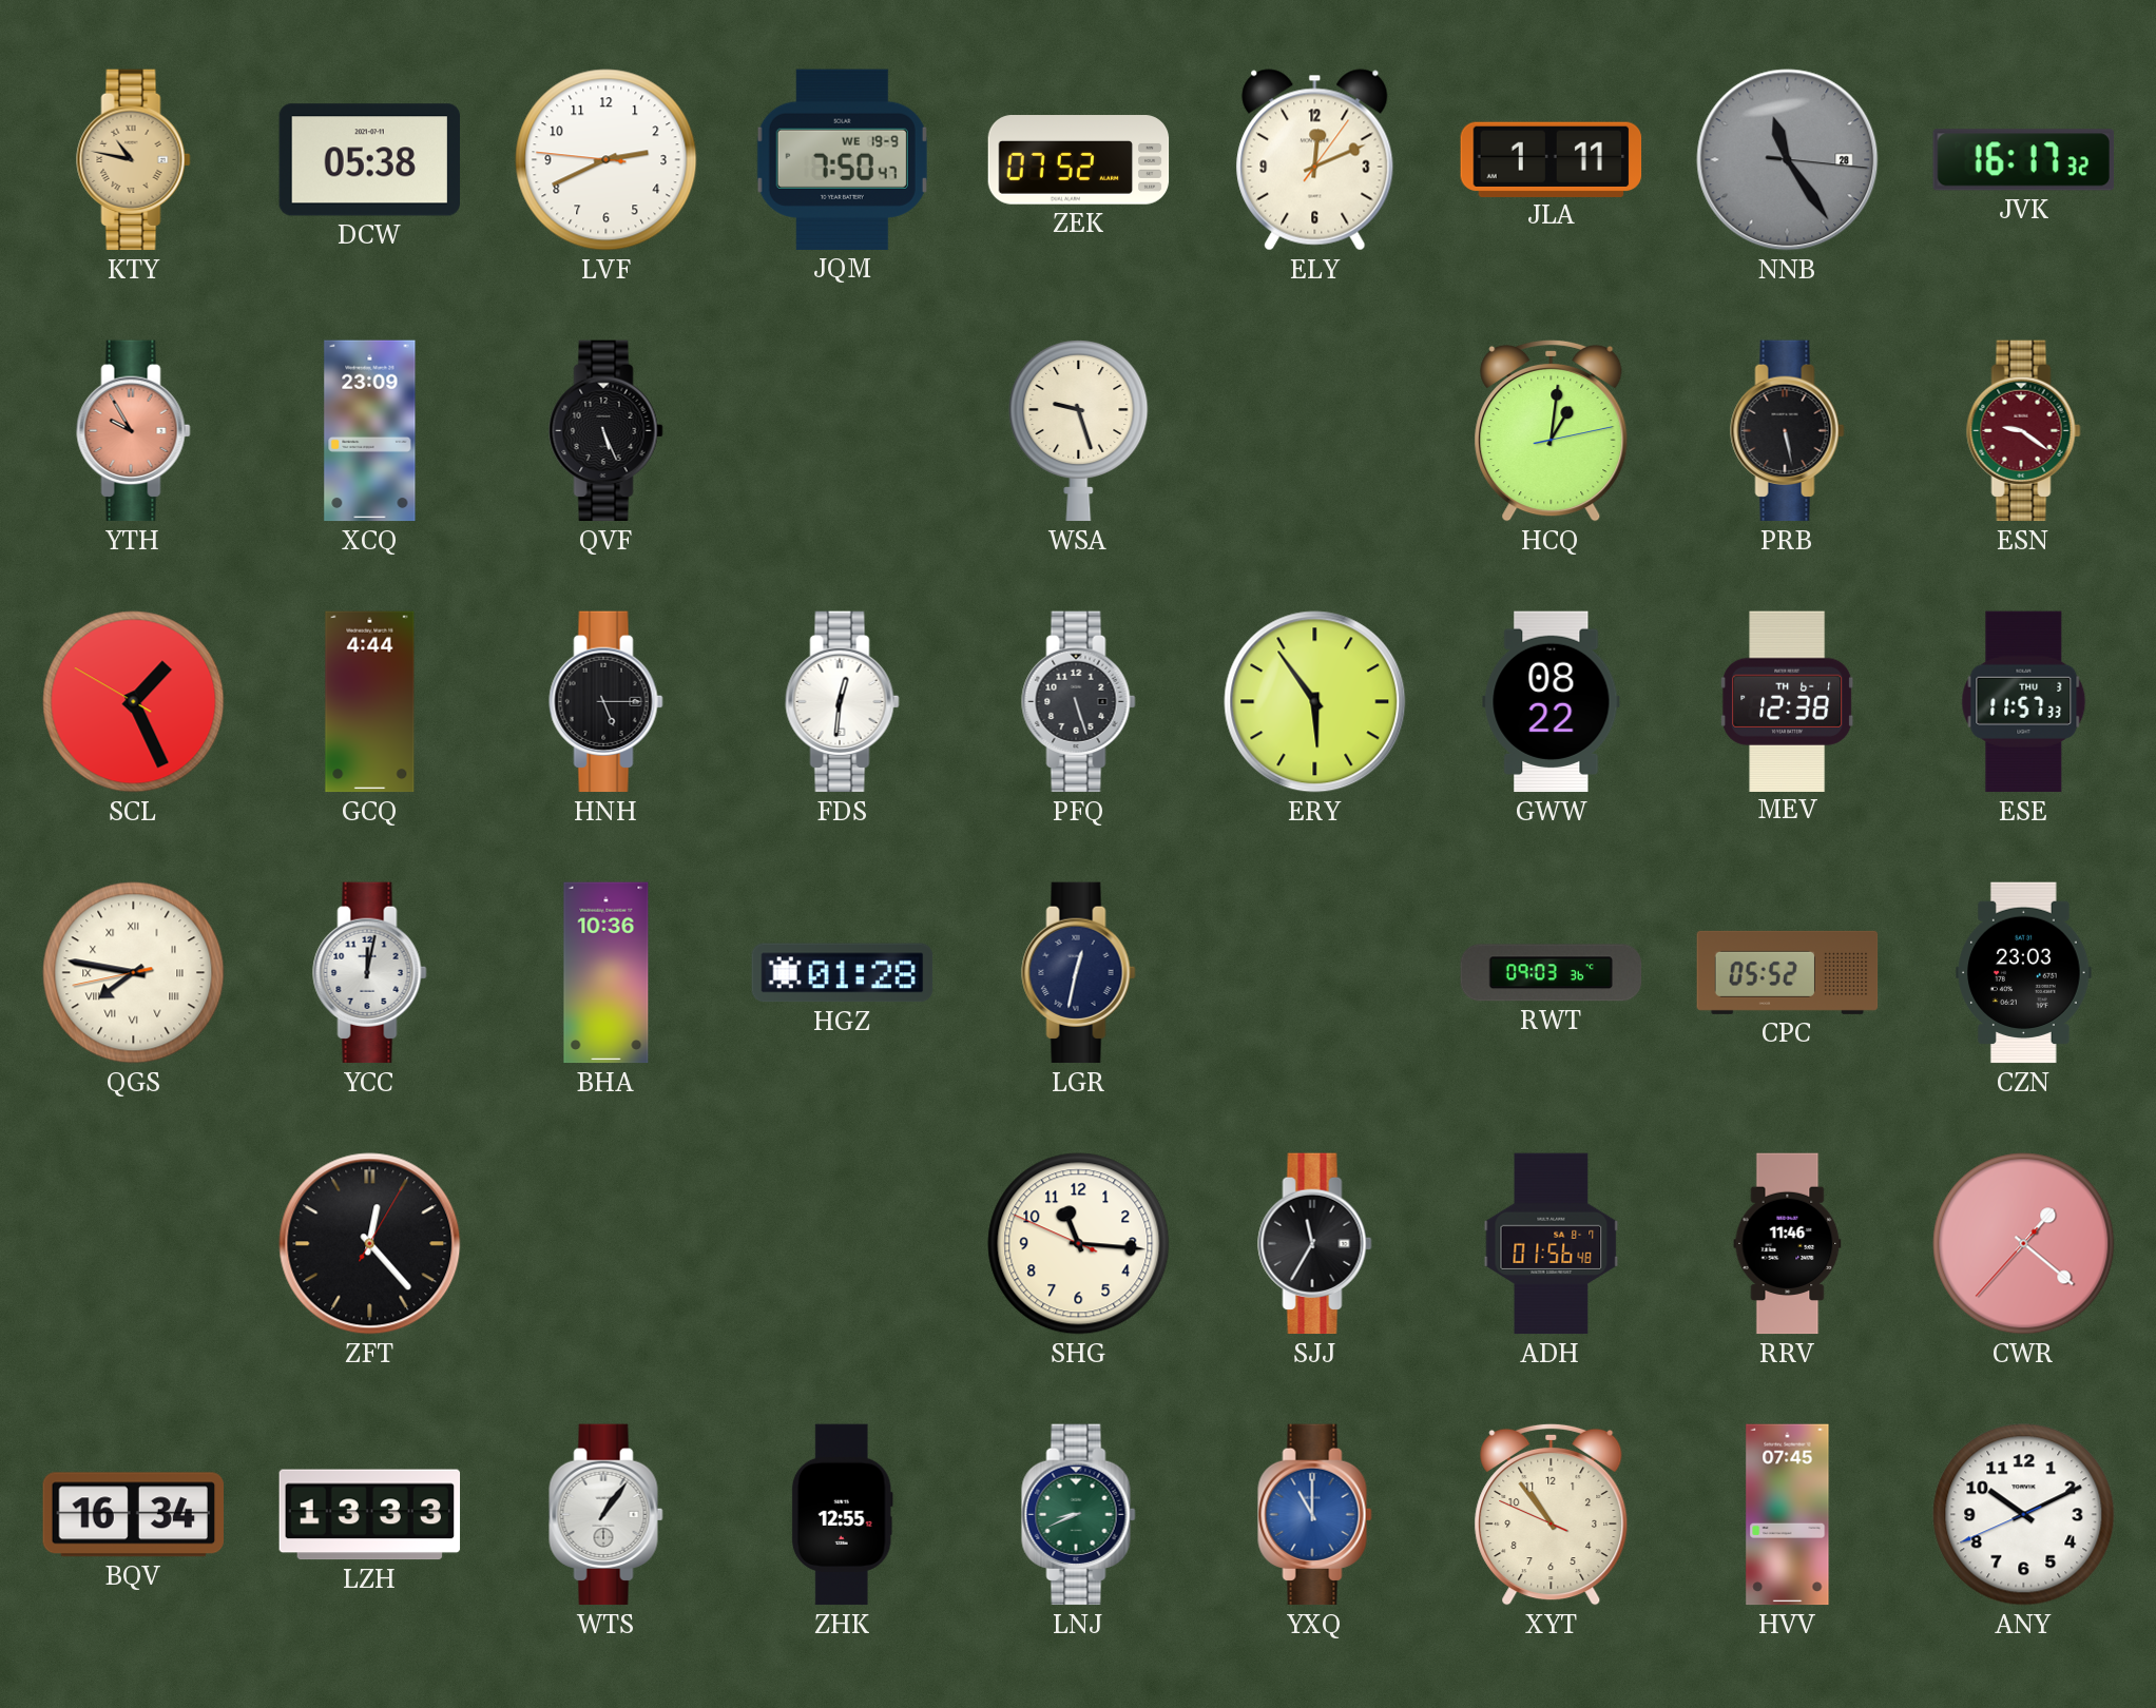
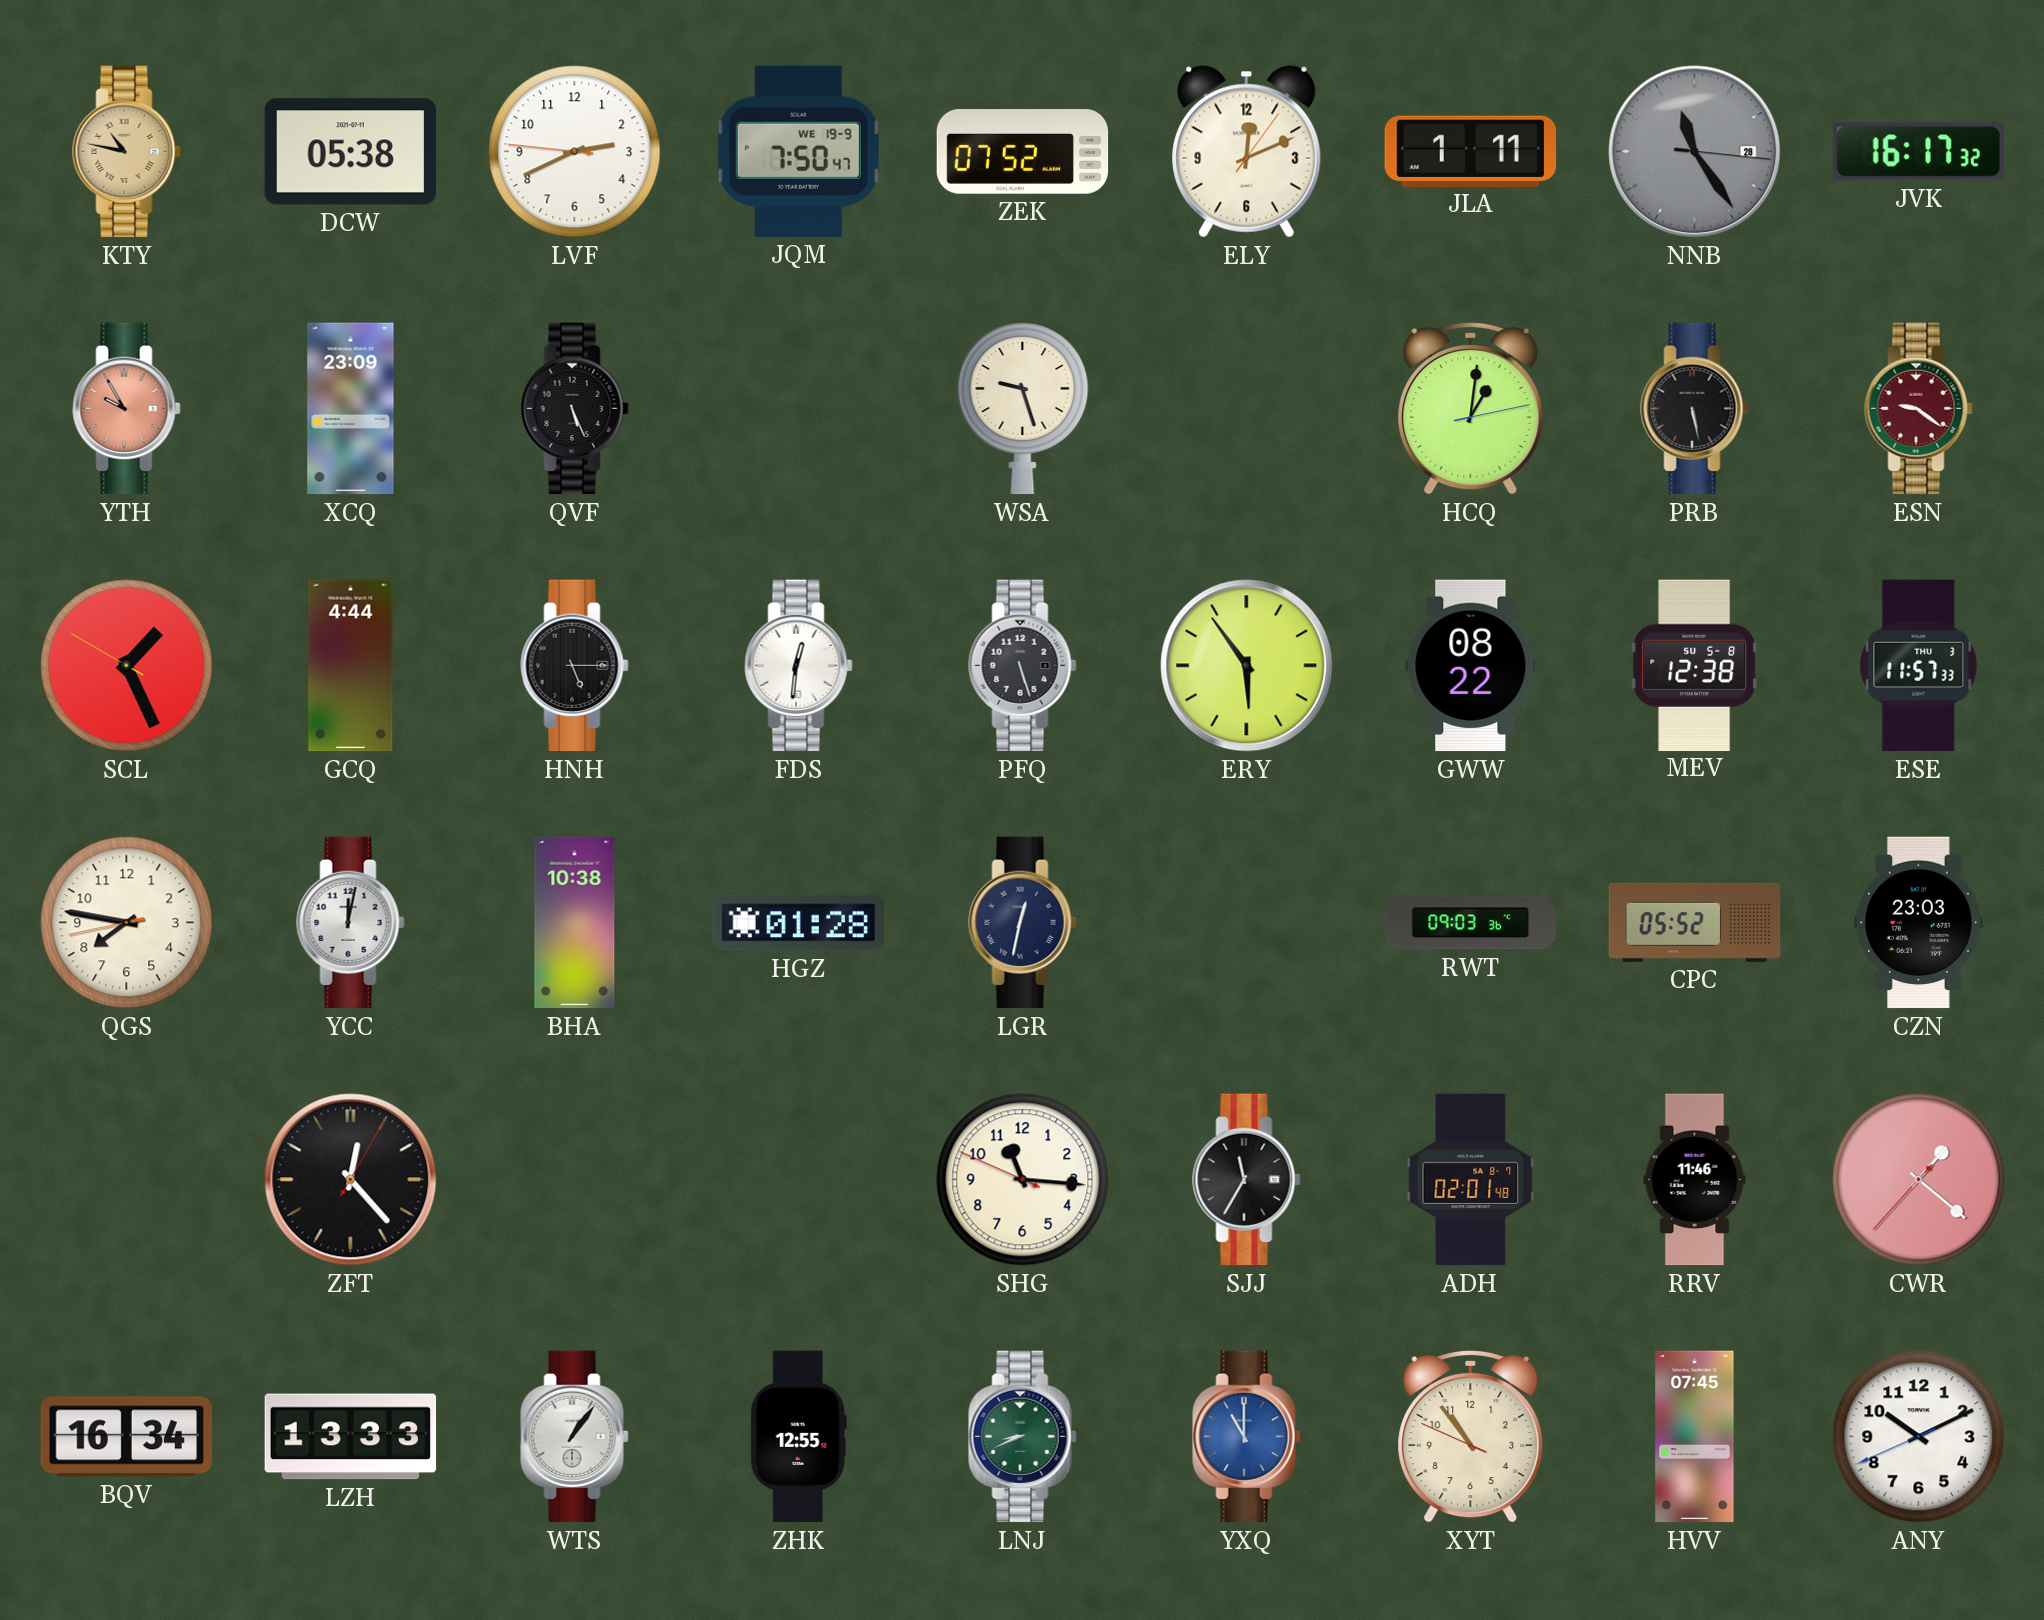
MEV date: TH 6-1 -> SU 5-8 (1695, 665)
QGS numerals: Roman -> Arabic (127, 923)
BHA: 10:36 -> 10:38 (575, 923)
ADH: 01:56 -> 02:01 (1471, 1180)
